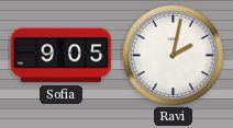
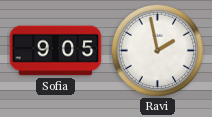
Ravi: 2:02 -> 1:58 (157, 50)
